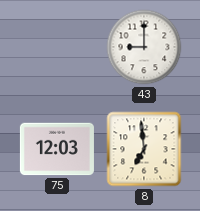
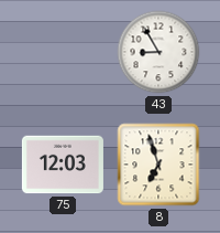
43: 9:00 -> 8:55 (158, 52)
8: 6:59 -> 6:57 (158, 165)
